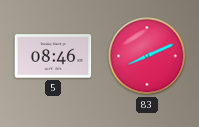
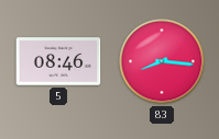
83: 8:11 -> 8:16 (162, 61)
